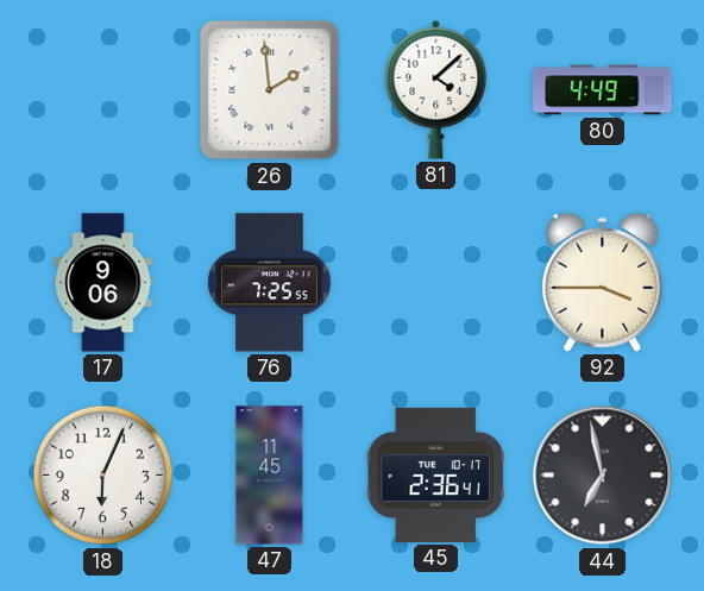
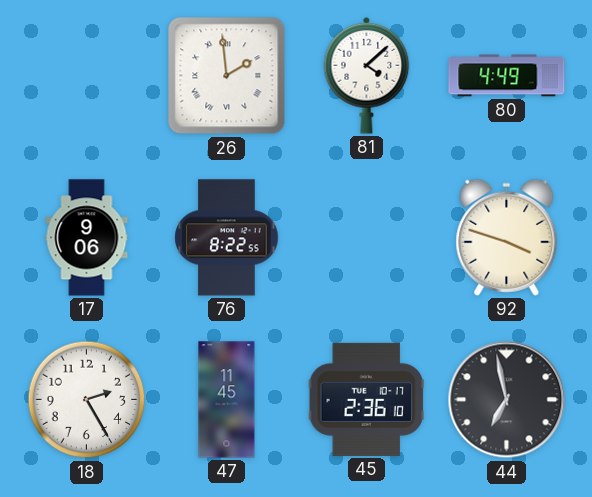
76: 7:25 -> 8:22 (227, 238)
92: 3:45 -> 3:48 (507, 237)
18: 6:04 -> 2:25 (87, 400)
45: 2:36:41 -> 2:36:10 (366, 399)
